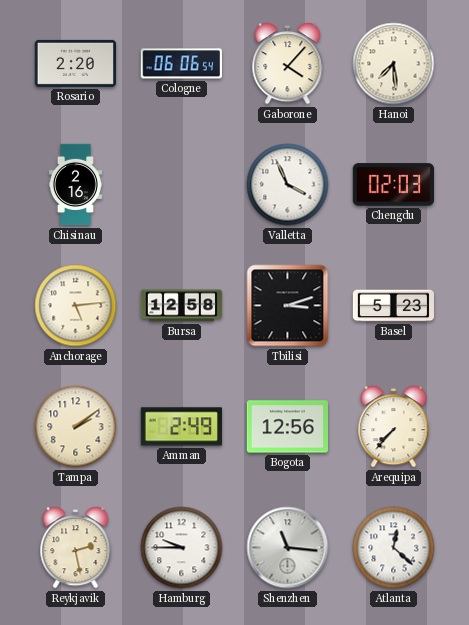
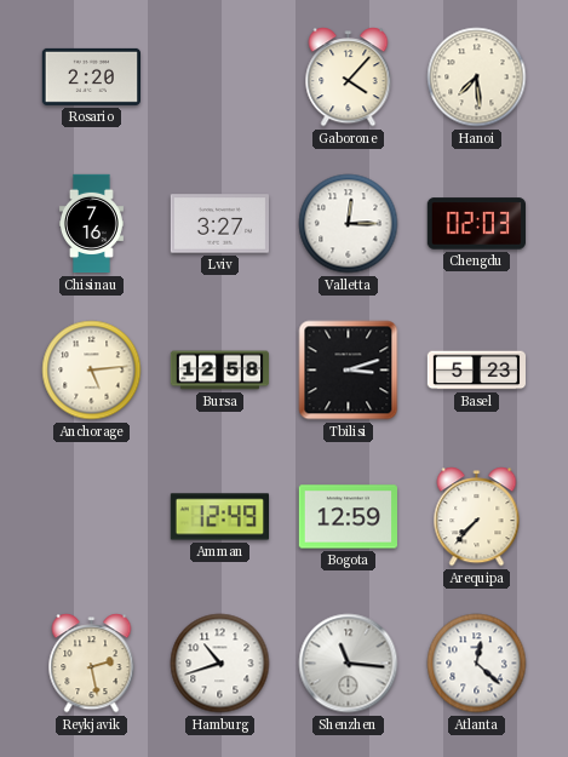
Cologne: 06:06 -> none (181, 64)
Chisinau: 2:16 -> 7:16 (91, 224)
Lviv: none -> 3:27 (219, 224)
Valletta: 3:56 -> 12:15 (349, 224)
Tampa: 2:09 -> none (76, 427)
Amman: 2:49 -> 12:49 (219, 517)
Bogota: 12:56 -> 12:59 (348, 517)
Hamburg: 9:45 -> 10:42 (220, 664)
